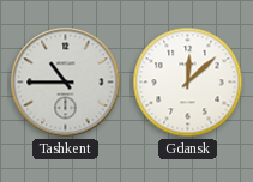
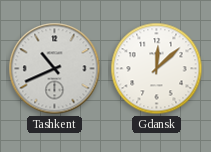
Tashkent: 10:45 -> 10:41 (55, 69)
